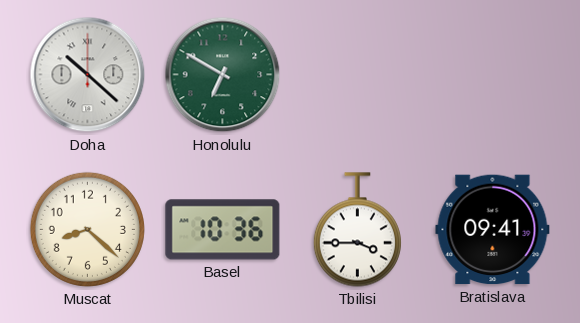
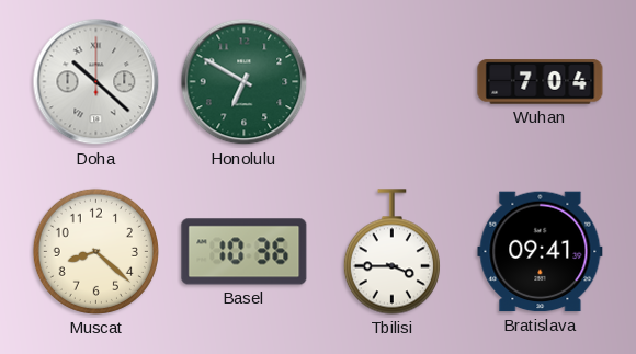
Wuhan: none -> 7:04 (541, 82)
